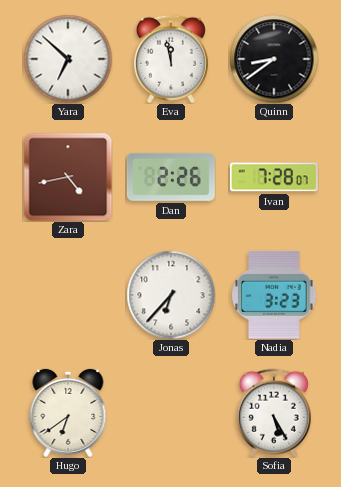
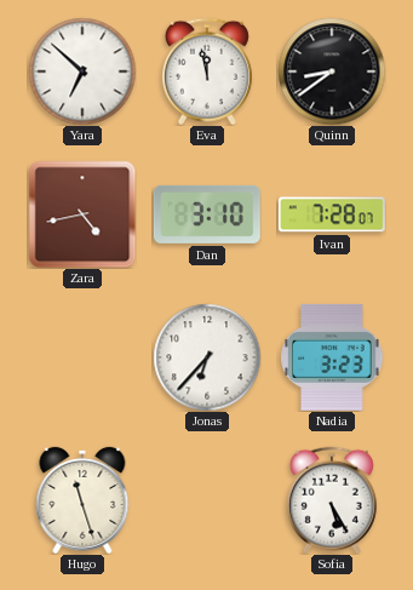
Dan: 2:26 -> 3:10 (207, 214)
Hugo: 6:39 -> 11:27 (82, 500)
